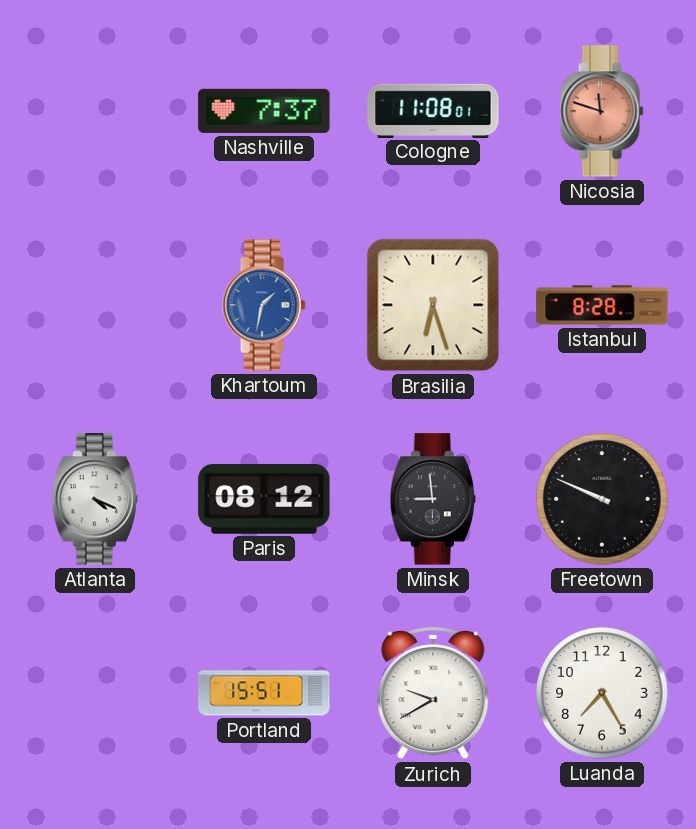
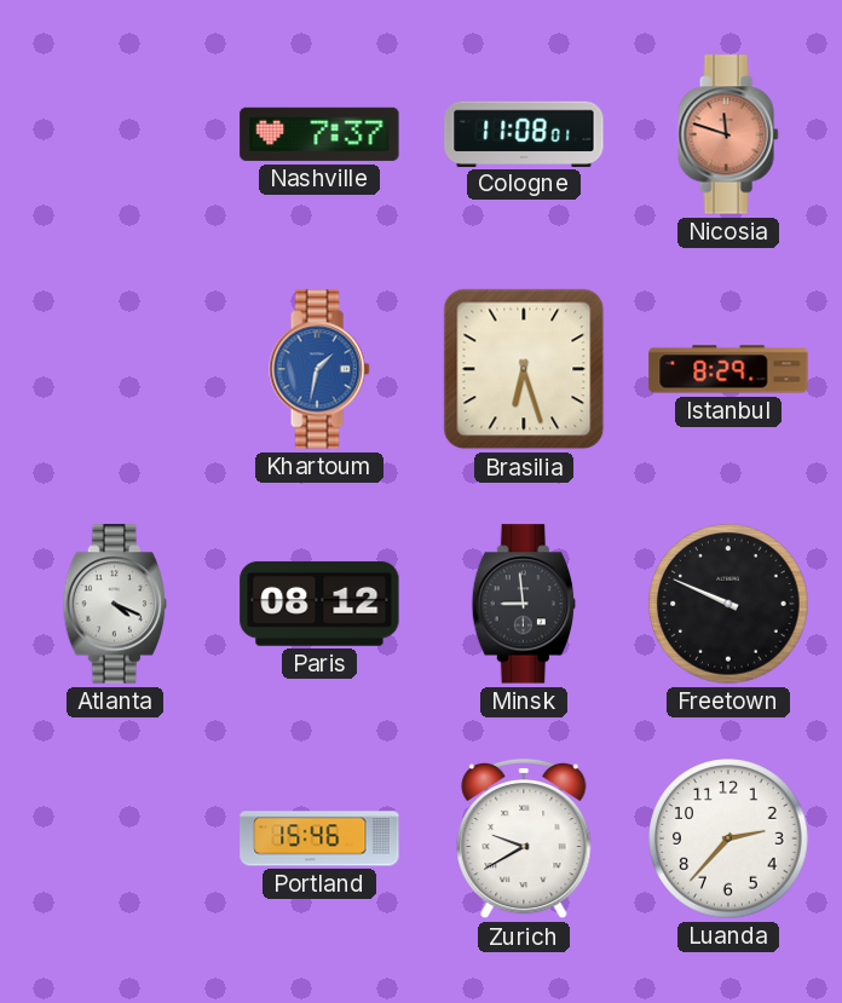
Istanbul: 8:28 -> 8:29 (728, 369)
Portland: 15:51 -> 15:46 (319, 838)
Luanda: 7:25 -> 2:37 (728, 838)
